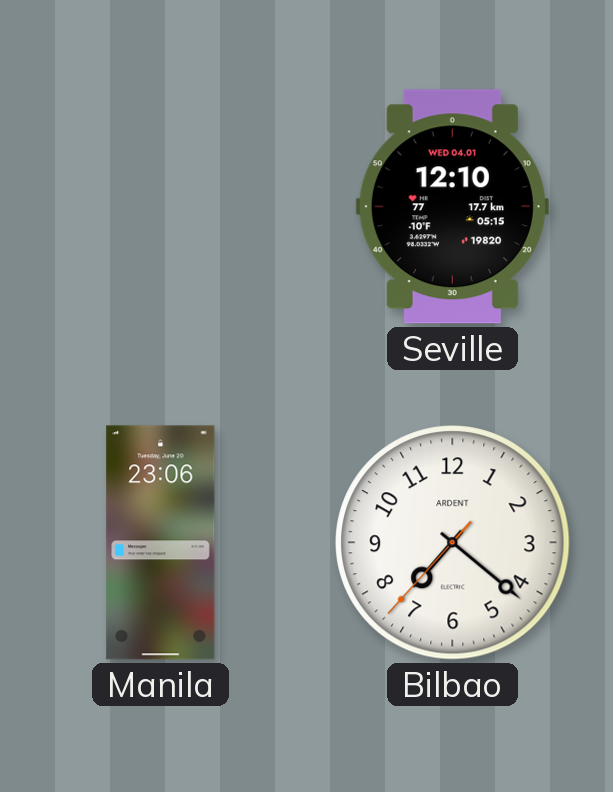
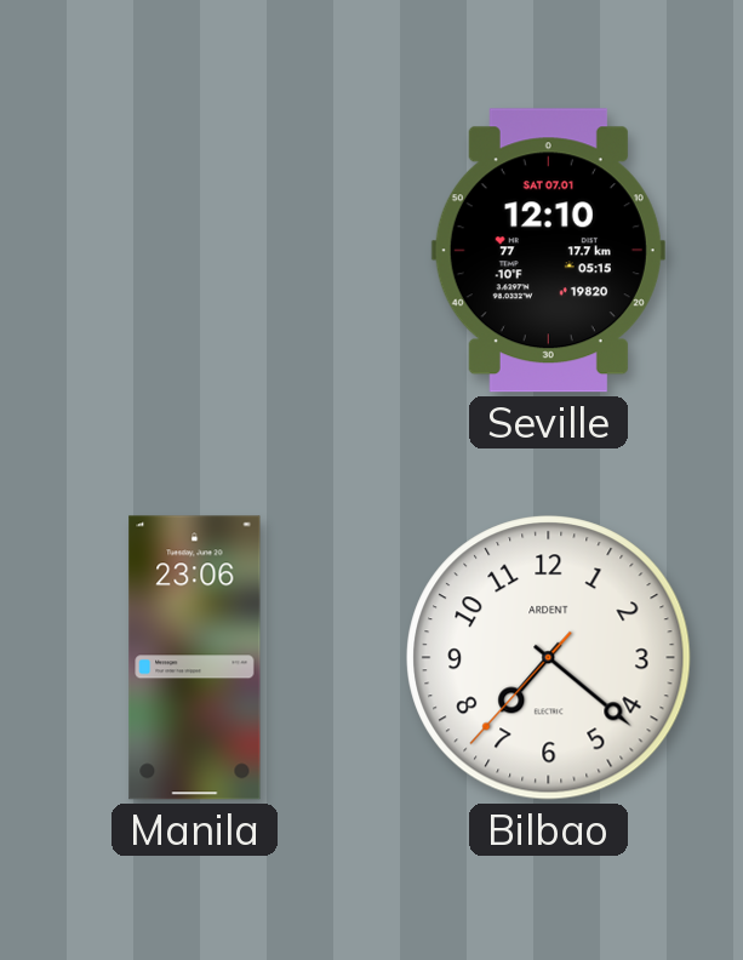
Seville date: WED 04.01 -> SAT 07.01 (548, 251)
